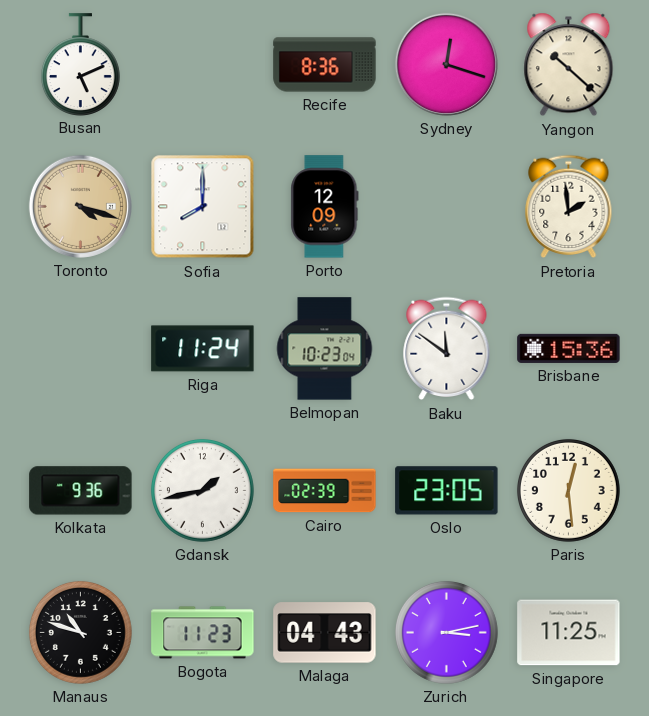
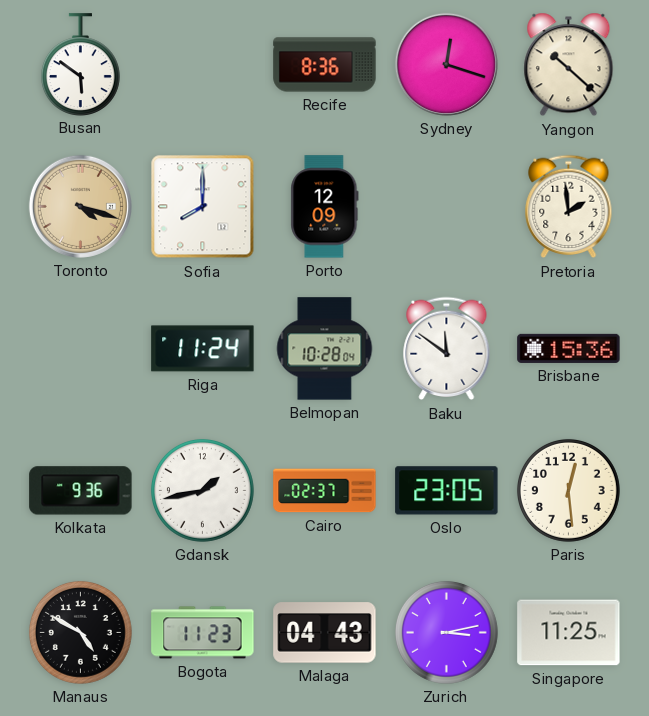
Busan: 5:11 -> 5:51 (80, 64)
Belmopan: 10:23 -> 10:28 (325, 349)
Cairo: 02:39 -> 02:37 (325, 491)
Manaus: 10:48 -> 4:50 (80, 632)
